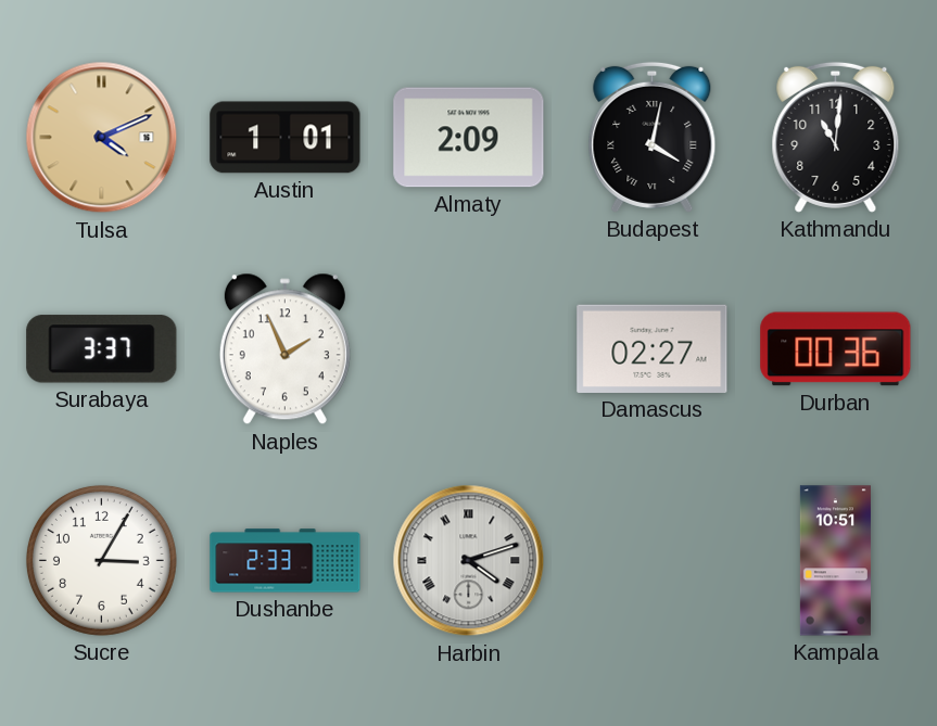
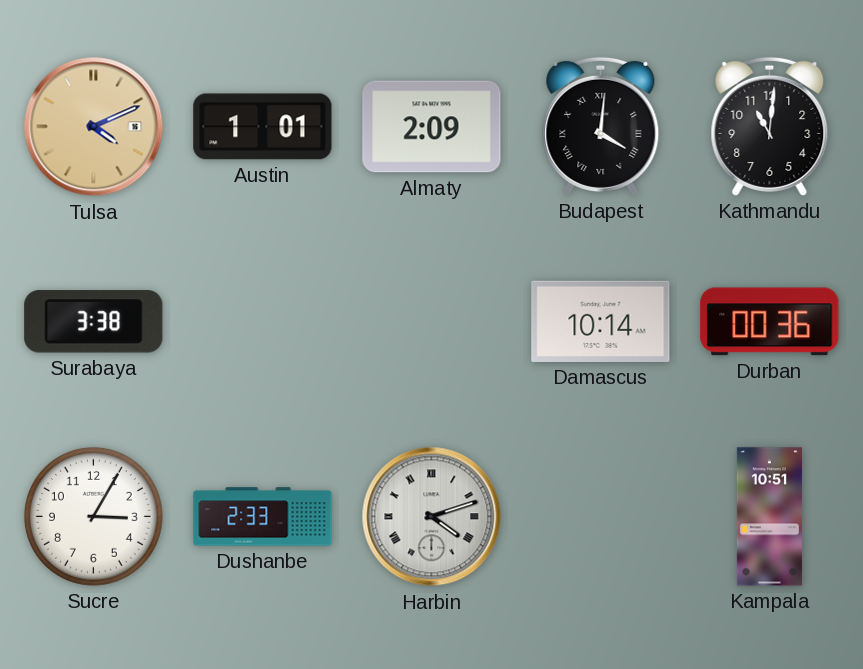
Budapest: 4:02 -> 4:01 (601, 126)
Surabaya: 3:37 -> 3:38 (94, 322)
Naples: 1:56 -> none (284, 349)
Damascus: 02:27 -> 10:14 (601, 321)
